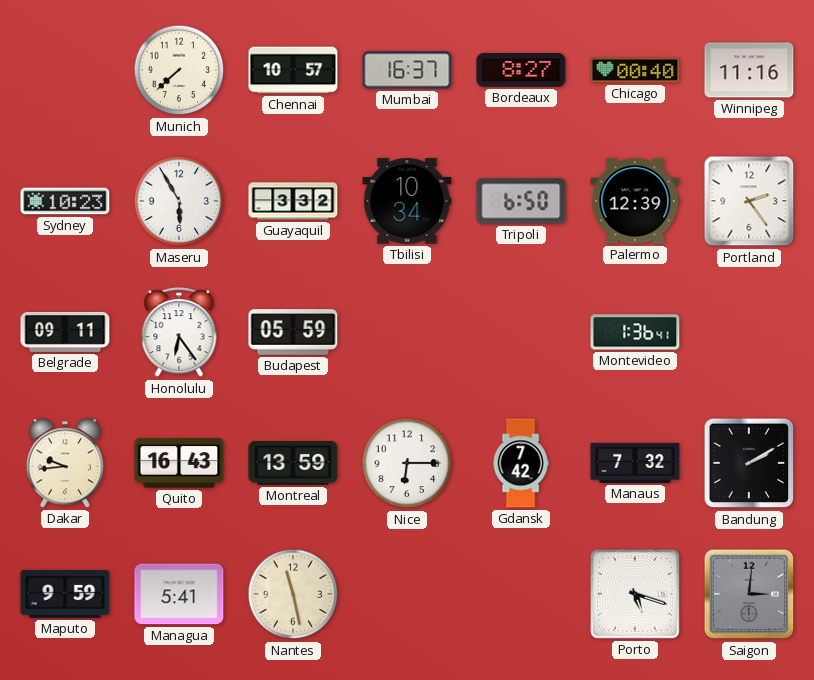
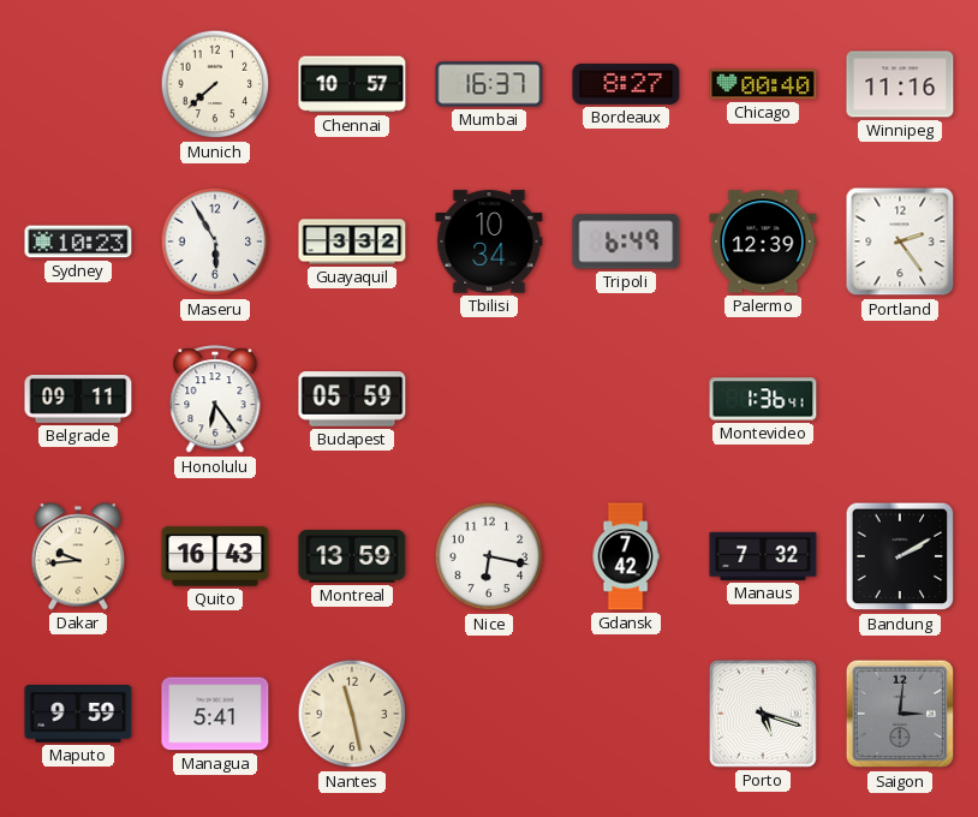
Tripoli: 6:50 -> 6:49 (626, 241)
Nice: 6:15 -> 6:17 (489, 556)
